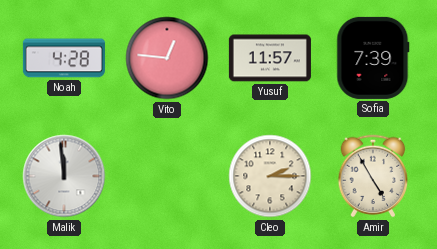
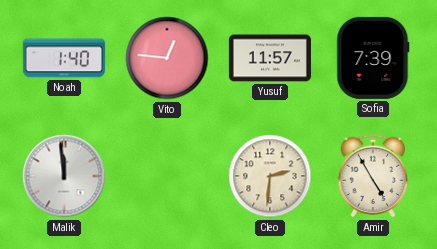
Noah: 4:28 -> 1:40 (64, 58)
Cleo: 2:15 -> 2:31 (270, 176)
